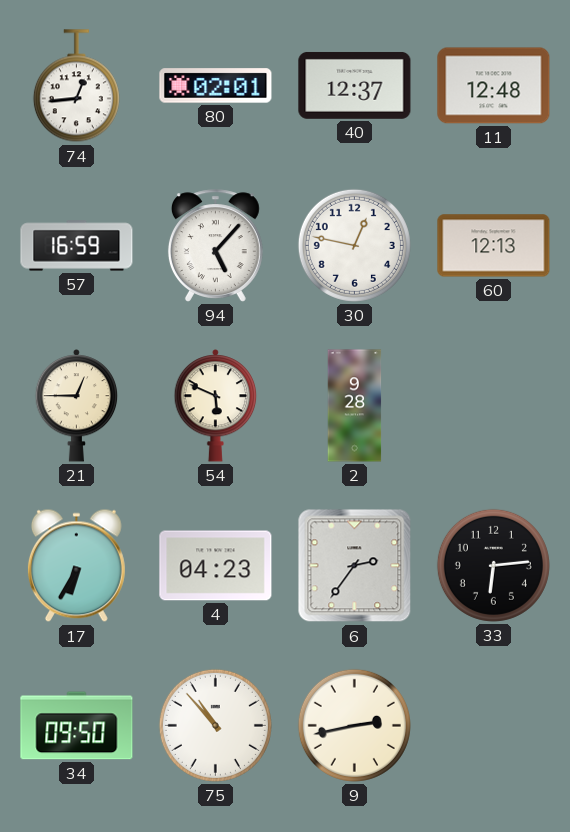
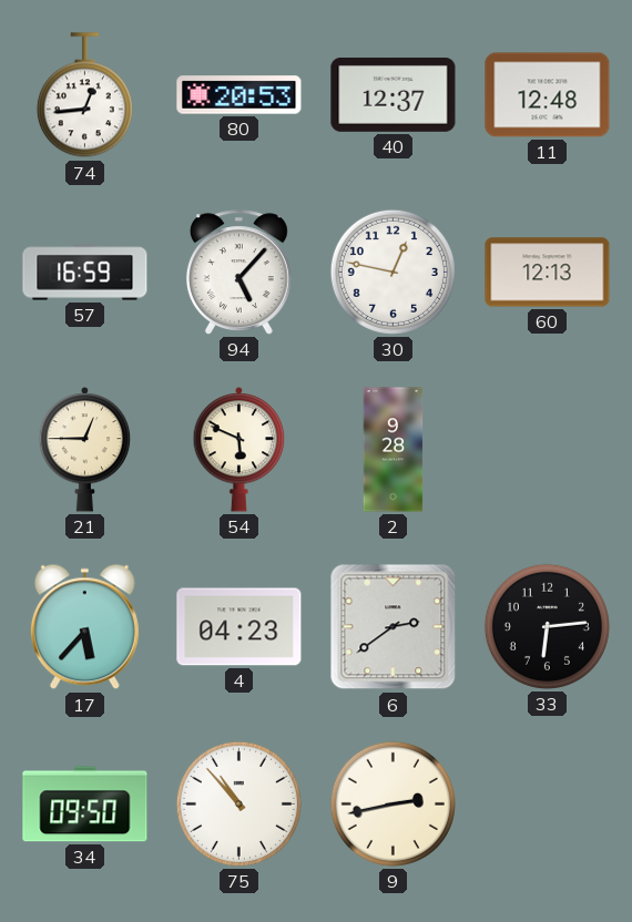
80: 02:01 -> 20:53 (239, 95)
17: 6:35 -> 5:37 (84, 627)
6: 2:36 -> 2:39 (394, 627)
